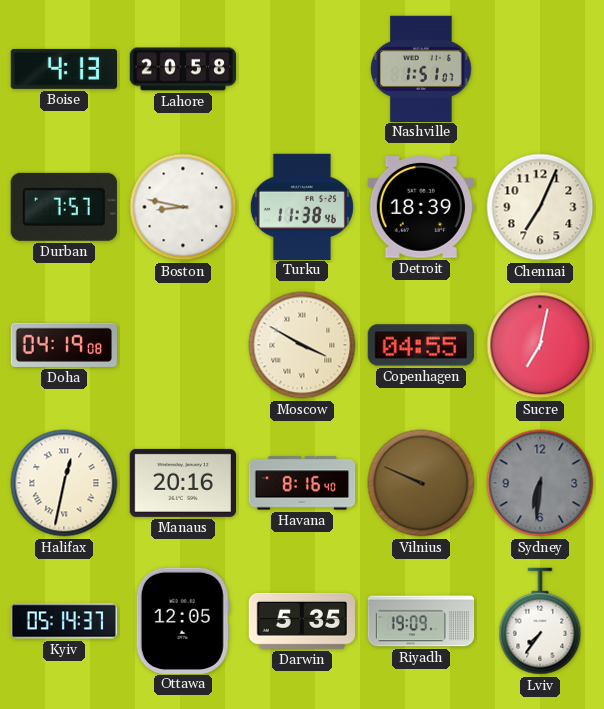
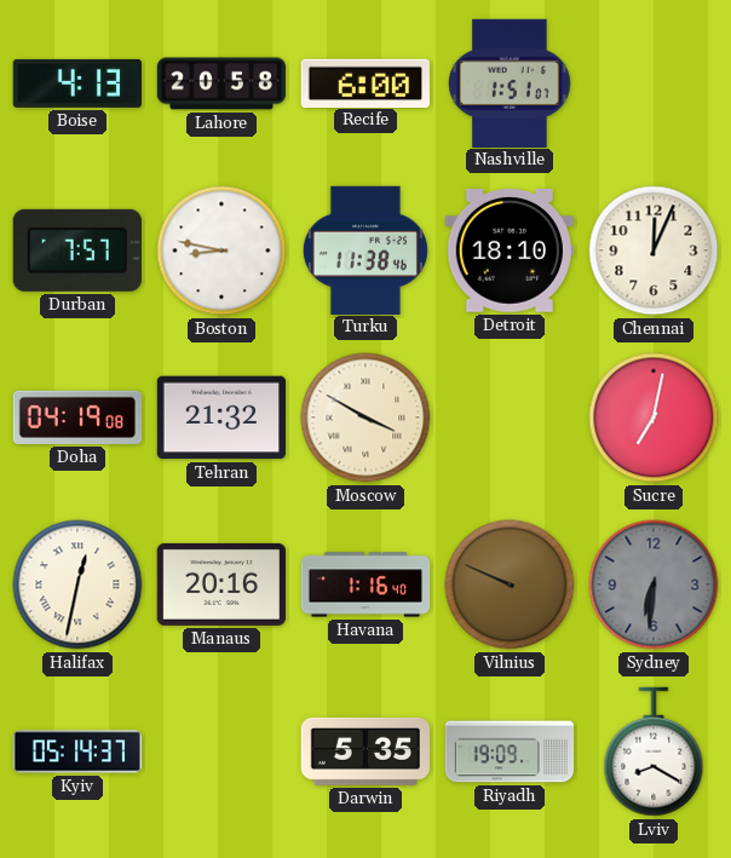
Recife: none -> 6:00 (365, 82)
Detroit: 18:39 -> 18:10 (510, 252)
Chennai: 7:04 -> 12:04 (654, 251)
Tehran: none -> 21:32 (220, 418)
Copenhagen: 04:55 -> none (420, 345)
Havana: 8:16 -> 1:16 (365, 585)
Ottawa: 12:05 -> none (183, 620)
Lviv: 7:36 -> 8:20 (654, 752)
